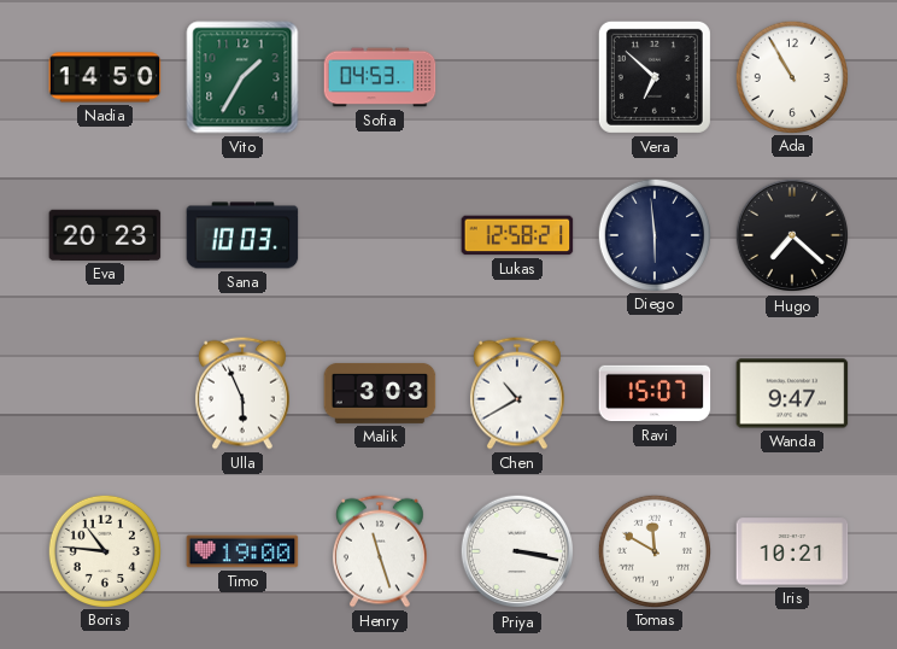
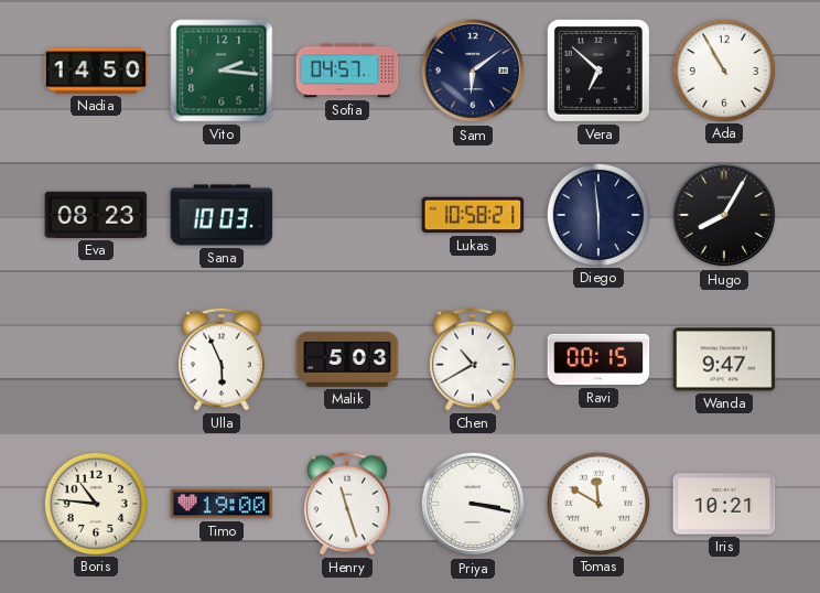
Vito: 1:35 -> 2:16 (222, 71)
Sofia: 04:53 -> 04:57 (347, 71)
Sam: none -> 6:09 (473, 71)
Eva: 20:23 -> 08:23 (96, 215)
Lukas: 12:58 -> 10:58 (473, 215)
Hugo: 7:22 -> 8:05 (724, 215)
Malik: 3:03 -> 5:03 (347, 359)
Ravi: 15:07 -> 00:15 (598, 359)
